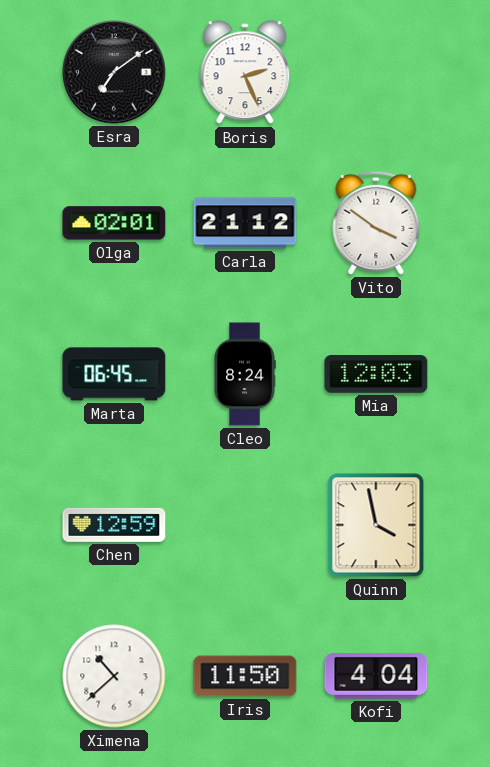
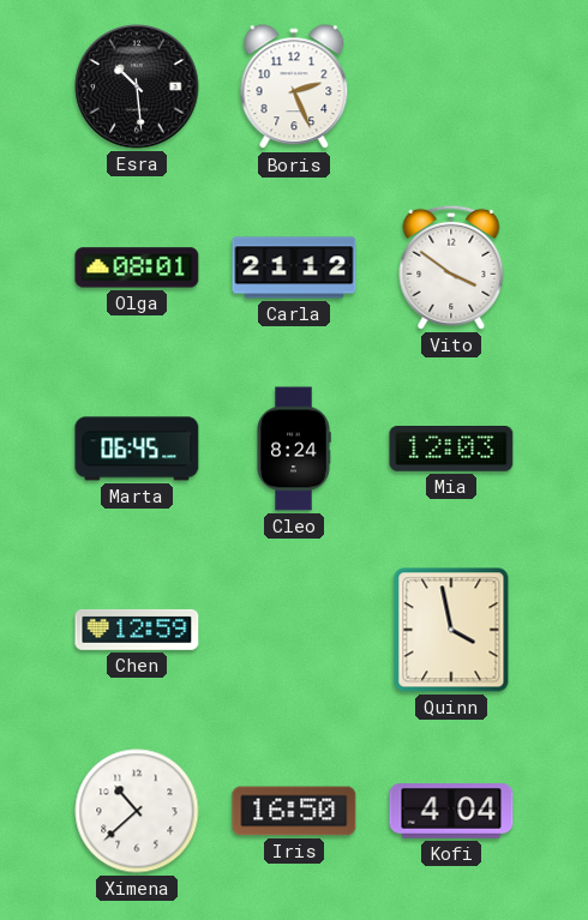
Esra: 7:09 -> 10:29 (137, 86)
Olga: 02:01 -> 08:01 (137, 267)
Iris: 11:50 -> 16:50 (294, 811)
